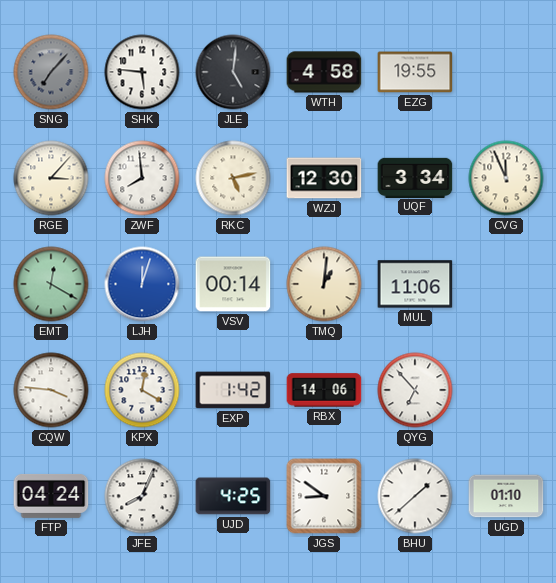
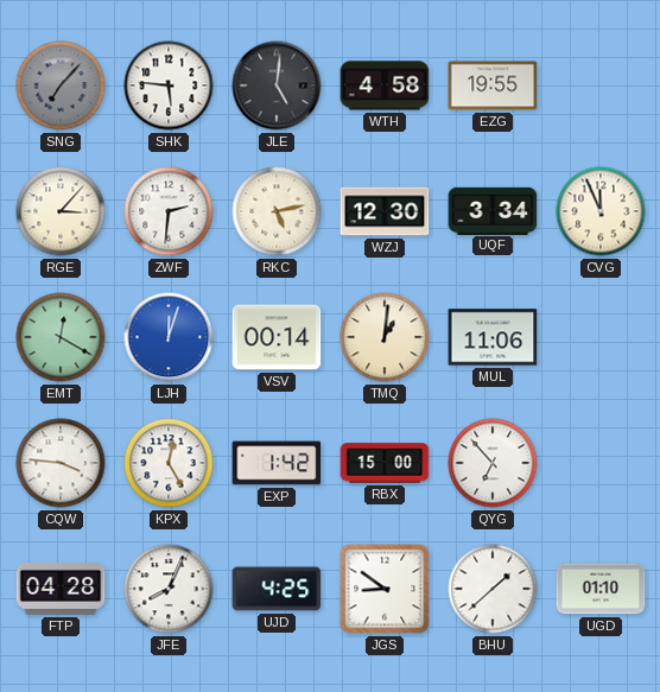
ZWF: 7:59 -> 2:31 (169, 211)
KPX: 12:20 -> 12:25 (169, 463)
RBX: 14:06 -> 15:00 (385, 463)
FTP: 04:24 -> 04:28 (61, 589)
